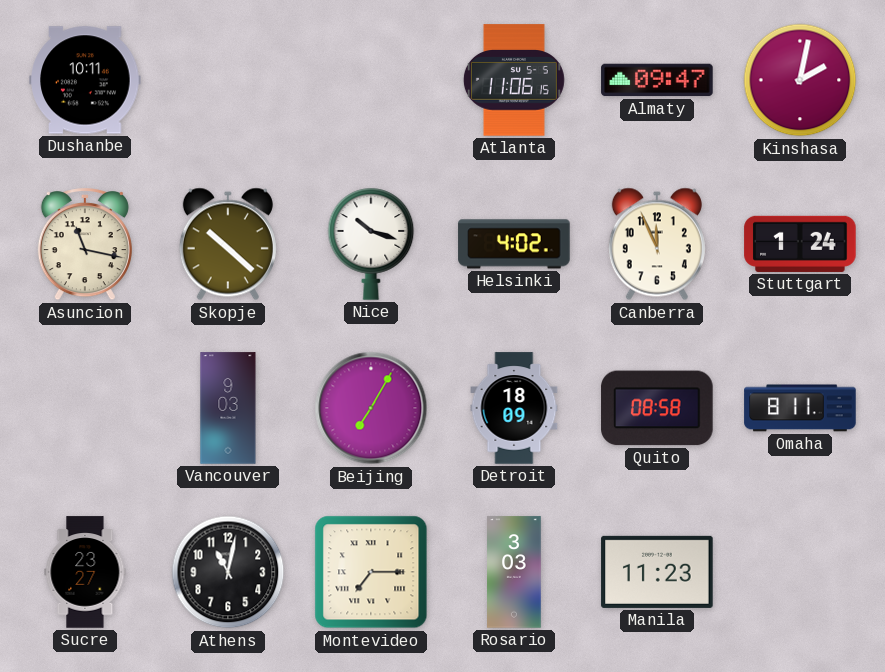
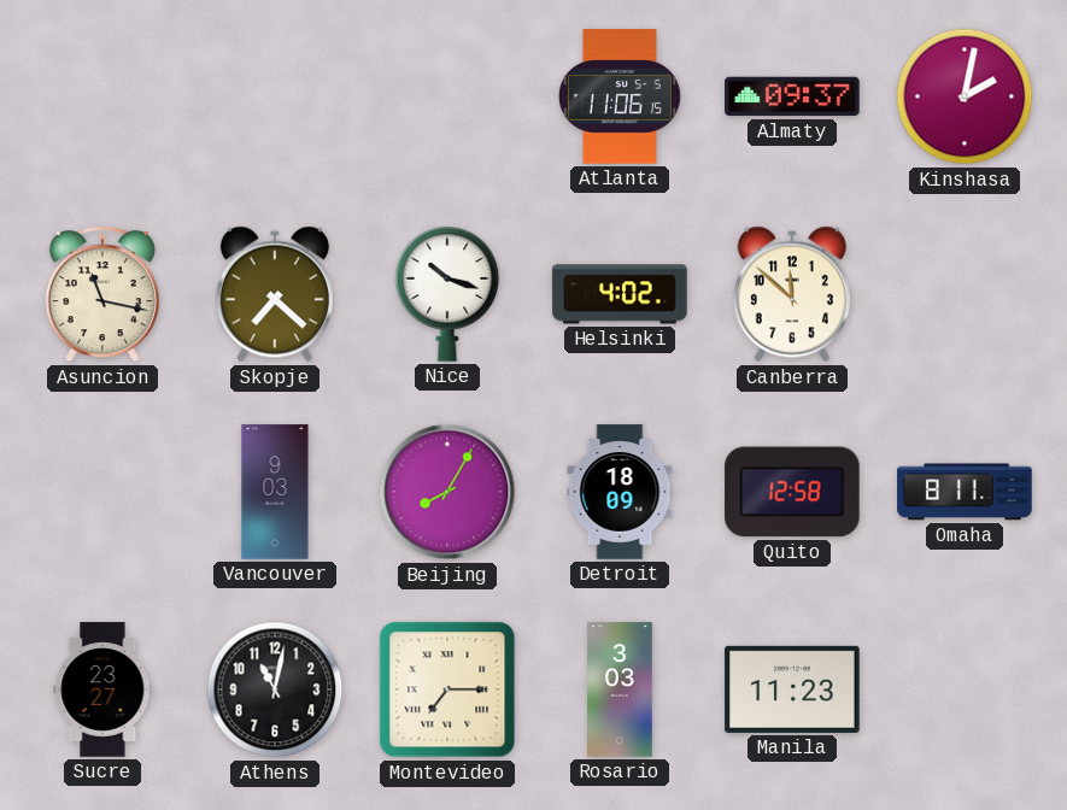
Dushanbe: 10:11 -> none (85, 80)
Almaty: 09:47 -> 09:37 (792, 96)
Skopje: 10:22 -> 7:22 (275, 294)
Canberra: 11:56 -> 11:52 (792, 294)
Stuttgart: 1:24 -> none (800, 244)
Beijing: 7:05 -> 8:05 (447, 492)
Quito: 08:58 -> 12:58 (792, 492)
